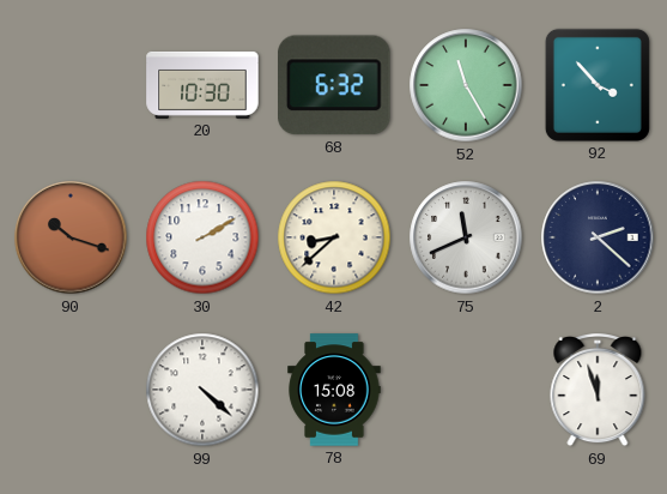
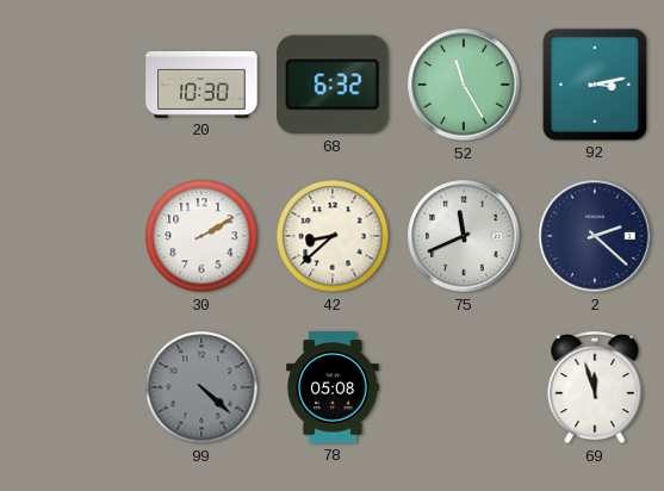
92: 3:53 -> 3:13 (595, 85)
90: 10:18 -> none (71, 237)
99 dial: white -> grey (201, 387)
78: 15:08 -> 05:08 (333, 387)
